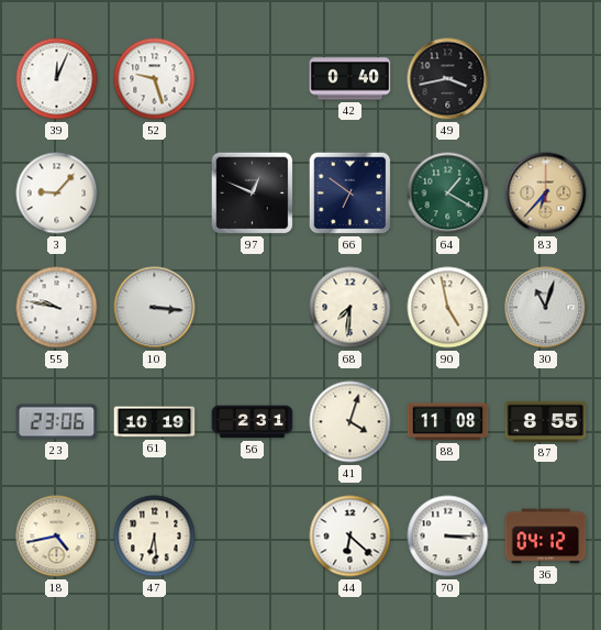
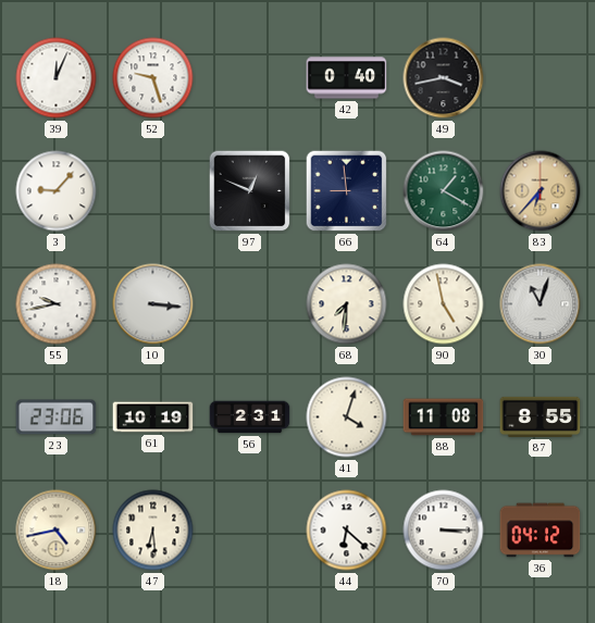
66: 6:51 -> 8:59 (347, 191)
55: 9:47 -> 9:43 (57, 304)
